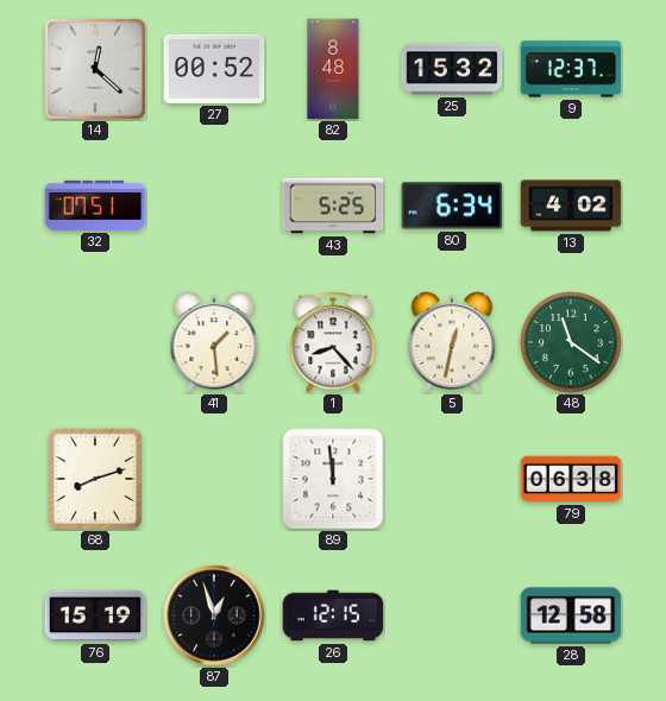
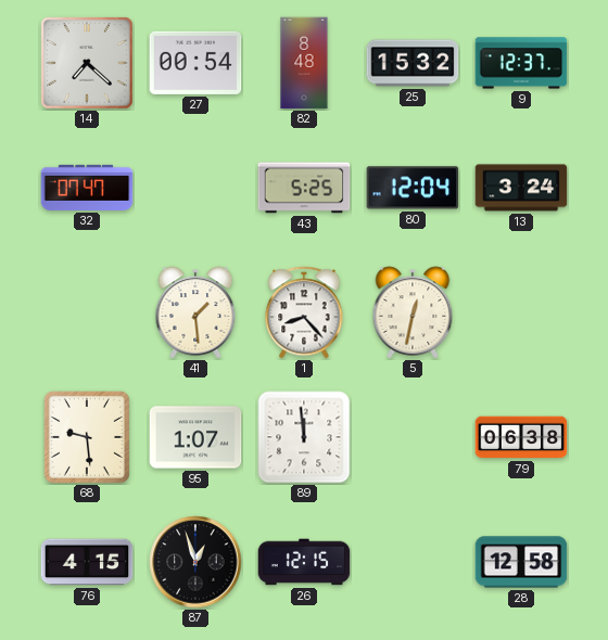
14: 12:22 -> 7:22 (87, 63)
27: 00:52 -> 00:54 (195, 63)
32: 07:51 -> 07:47 (87, 188)
80: 6:34 -> 12:04 (413, 188)
13: 4:02 -> 3:24 (521, 188)
48: 11:21 -> none (571, 342)
68: 8:12 -> 9:29 (87, 437)
95: none -> 1:07 (195, 437)
76: 15:19 -> 4:15 (87, 562)
